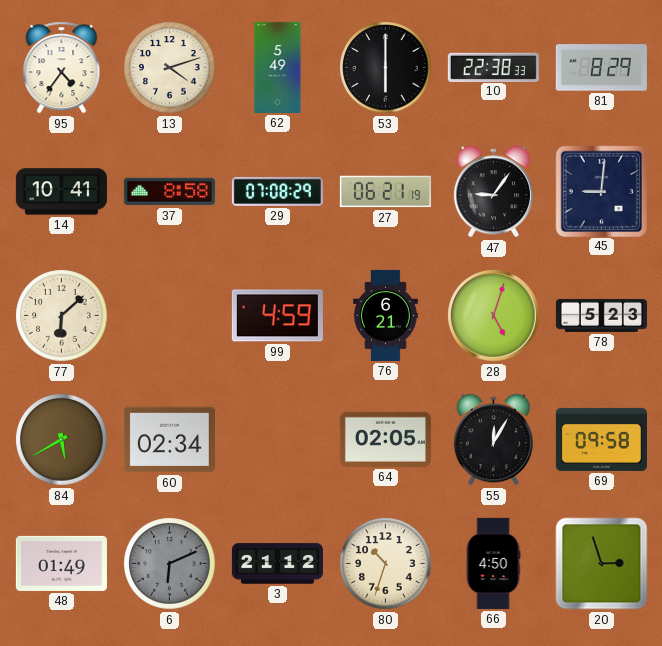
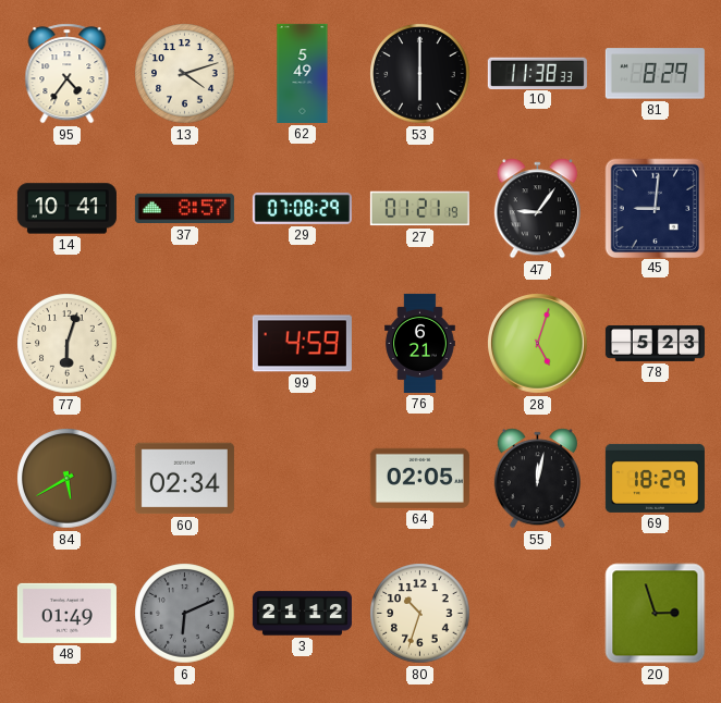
10: 22:38 -> 11:38 (537, 73)
37: 8:58 -> 8:57 (184, 209)
27: 06:21 -> 01:21 (419, 209)
77: 6:08 -> 6:03 (68, 344)
55: 12:05 -> 12:02 (537, 479)
69: 09:58 -> 18:29 (655, 478)
66: 4:50 -> none (493, 563)
